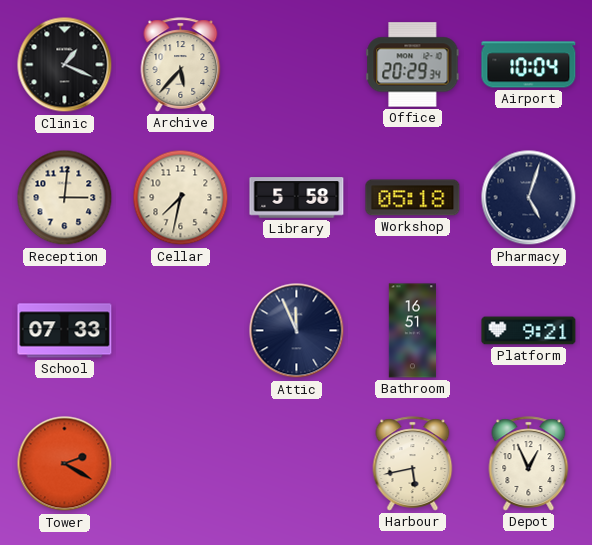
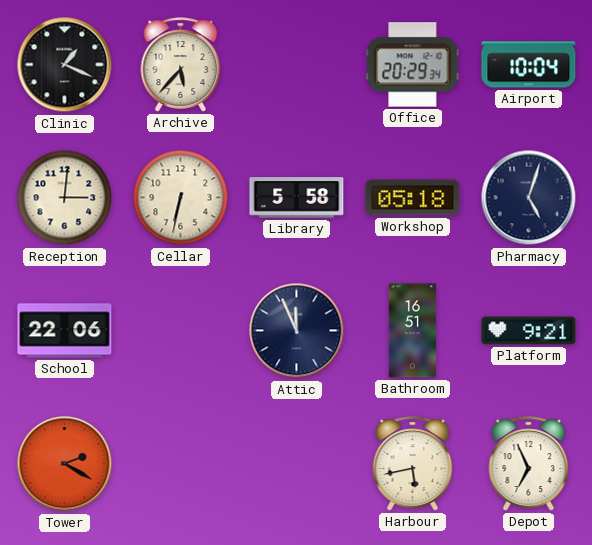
Cellar: 7:32 -> 6:32 (181, 198)
School: 07:33 -> 22:06 (65, 331)
Depot: 12:56 -> 6:56 (529, 464)
